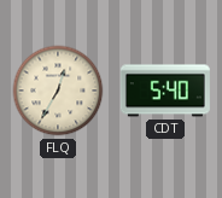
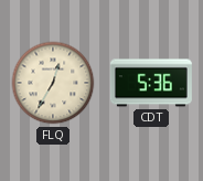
CDT: 5:40 -> 5:36 (151, 83)
